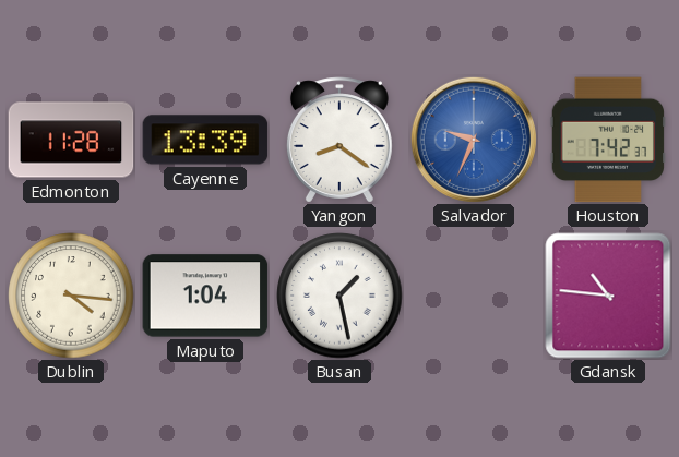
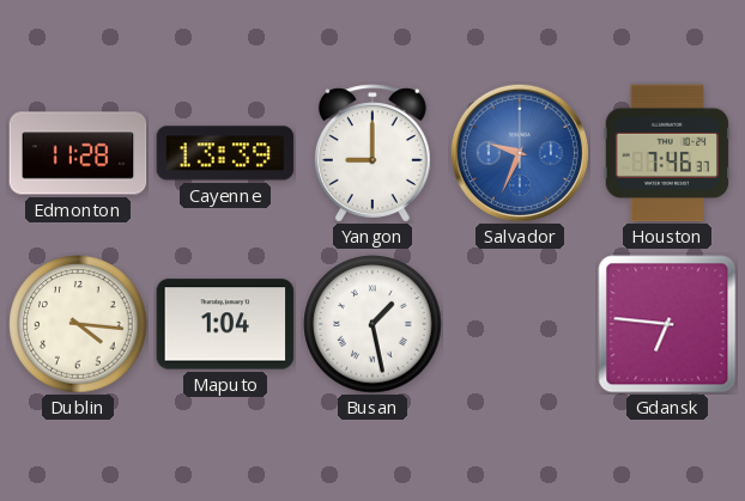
Yangon: 8:21 -> 9:00 (372, 153)
Houston: 7:42 -> 7:46 (667, 153)
Gdansk: 10:46 -> 6:46 (667, 324)
